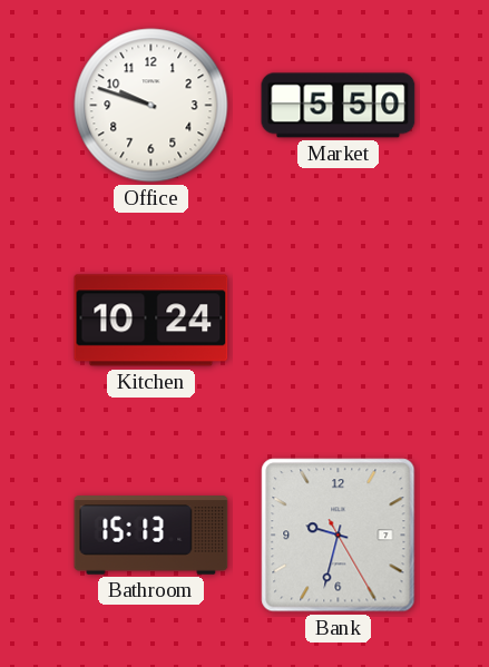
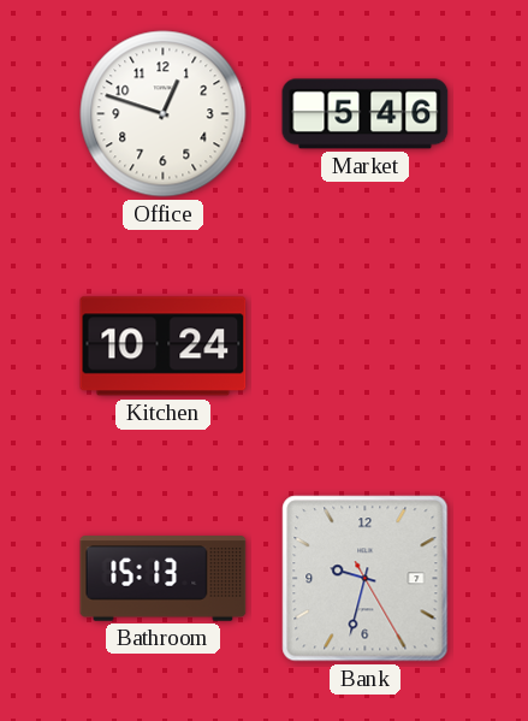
Office: 9:48 -> 12:48 (164, 114)
Market: 5:50 -> 5:46 (366, 114)
